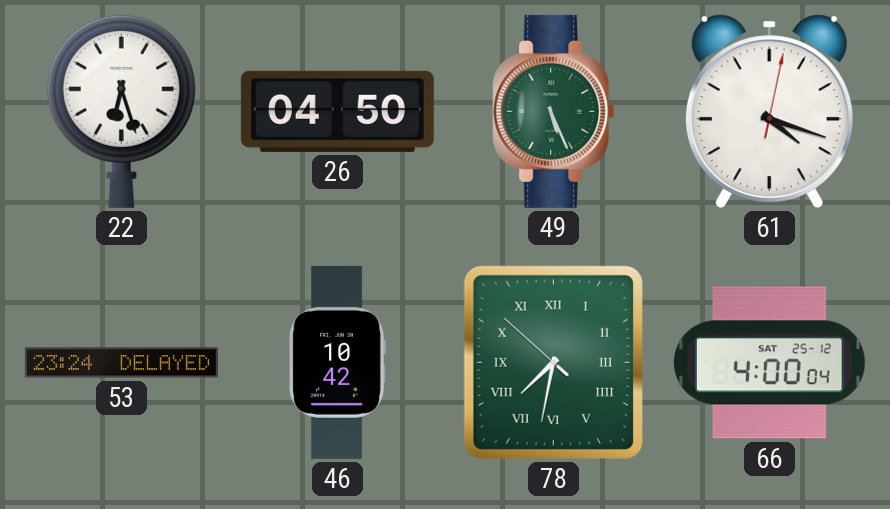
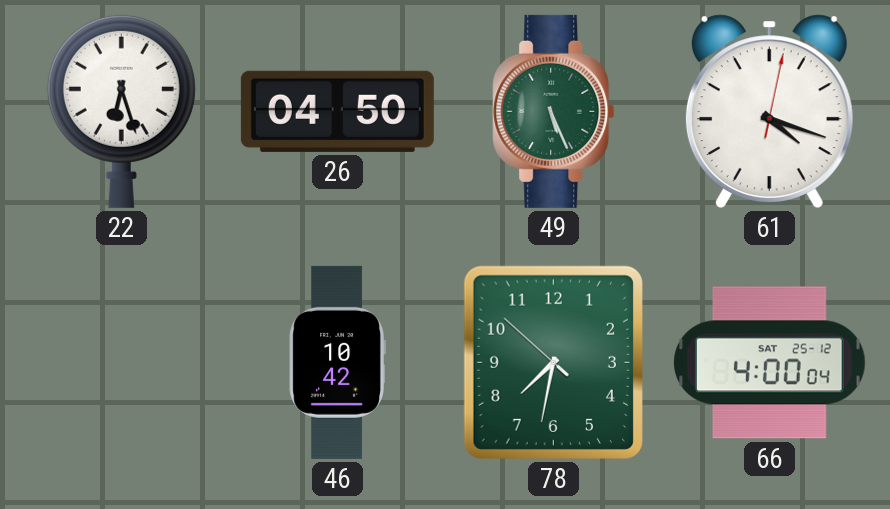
53: 23:24 -> none (121, 363)
78 numerals: Roman -> Arabic (553, 362)
